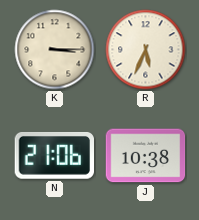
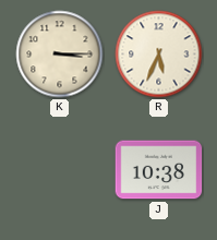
N: 21:06 -> none (54, 155)
